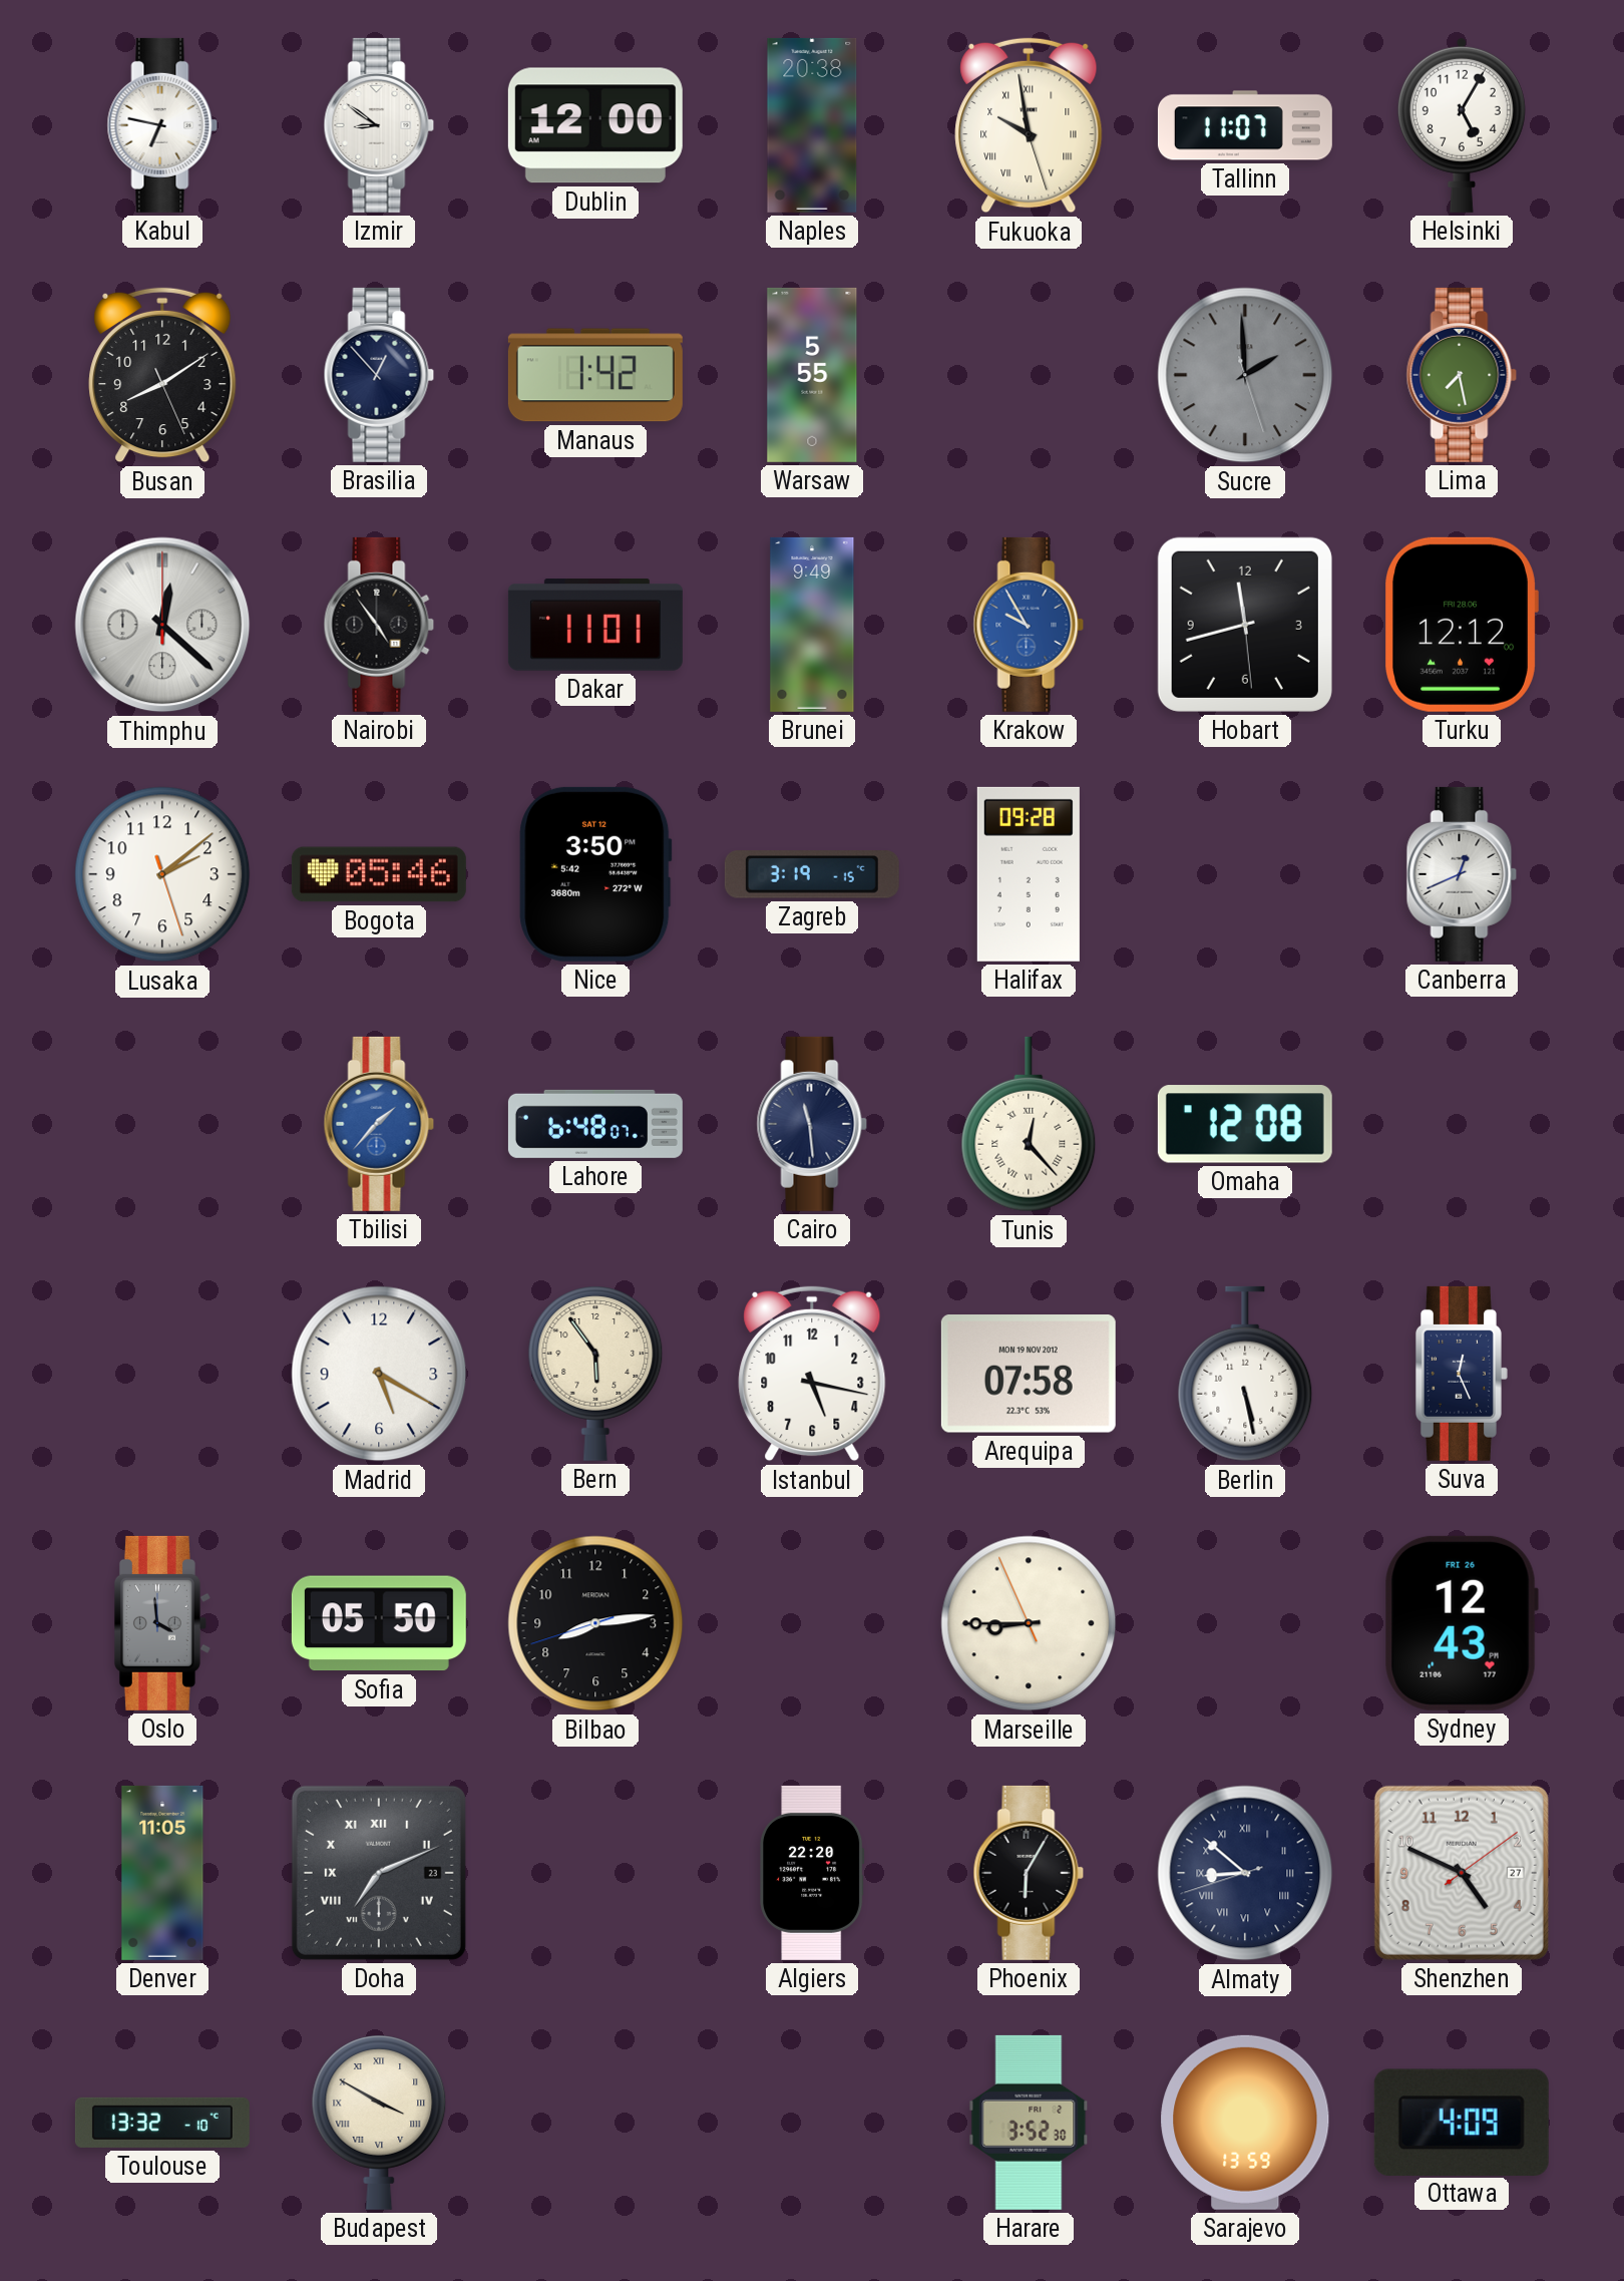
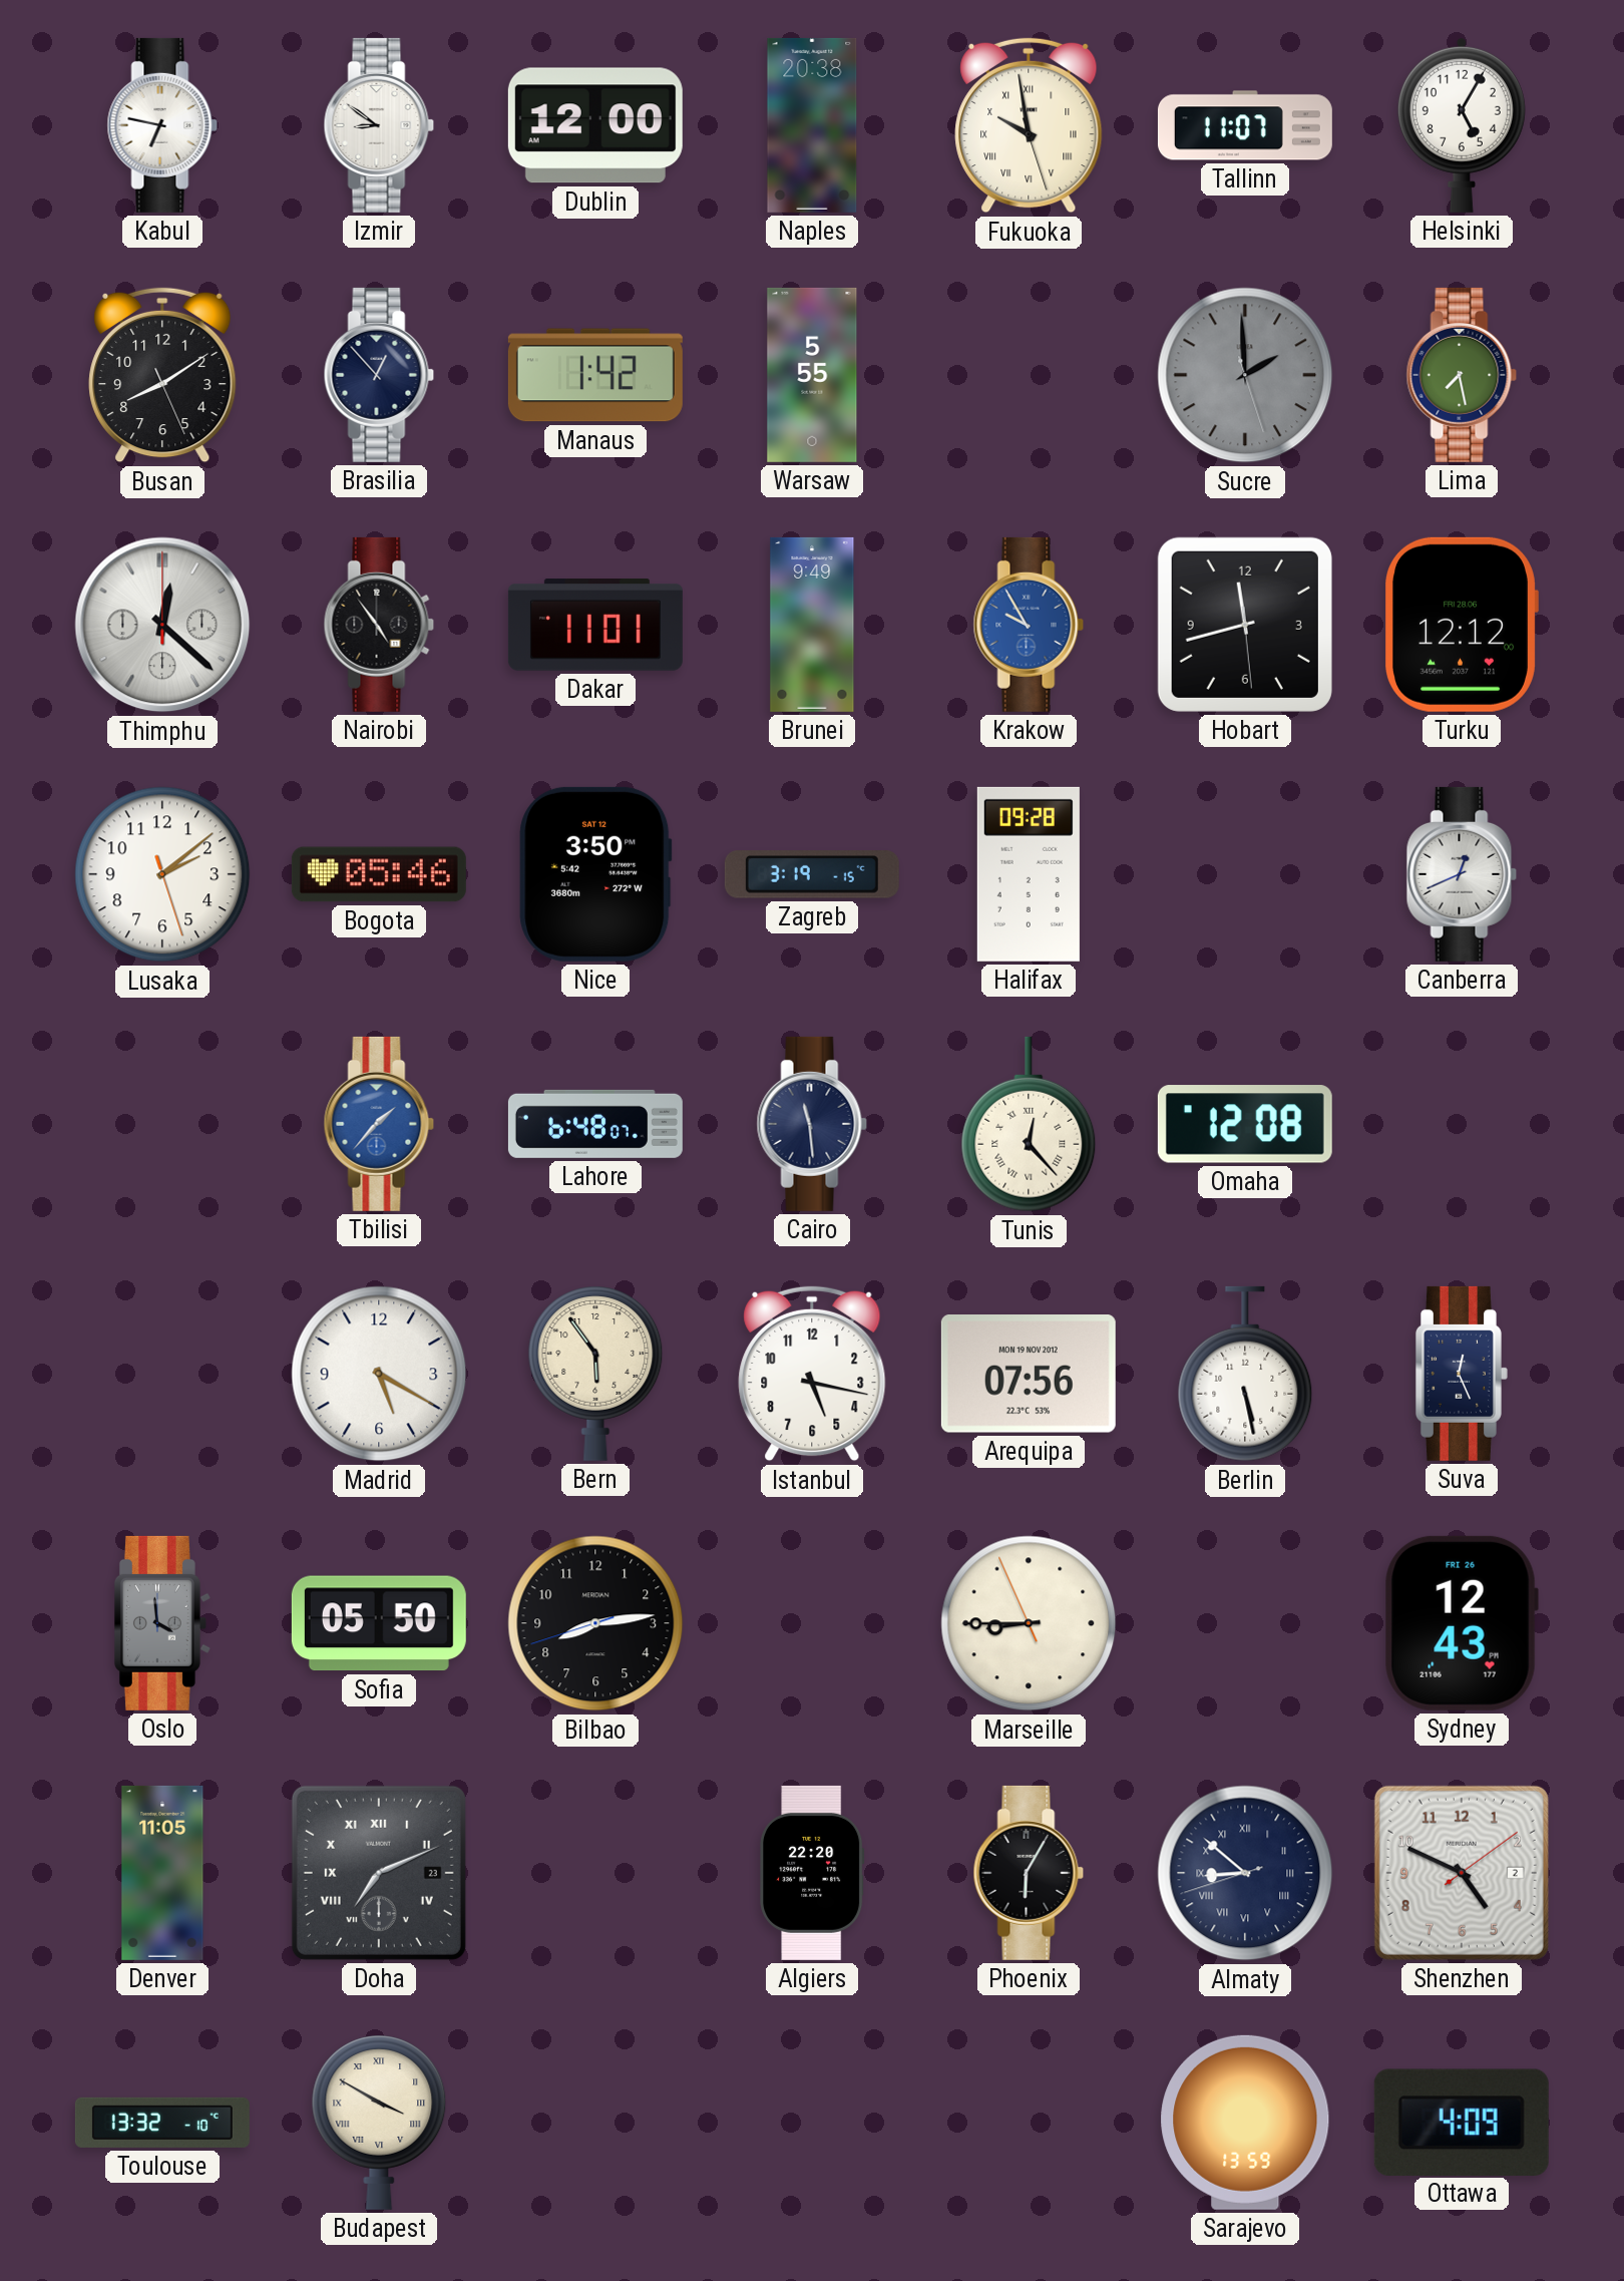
Arequipa: 07:58 -> 07:56 (1029, 1374)
Shenzhen date: 27 -> 2 (1462, 1873)
Harare: 3:52 -> none (1029, 2123)
